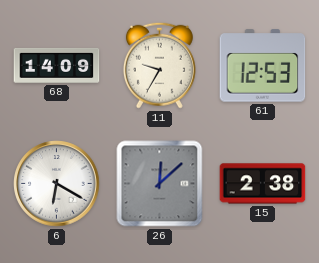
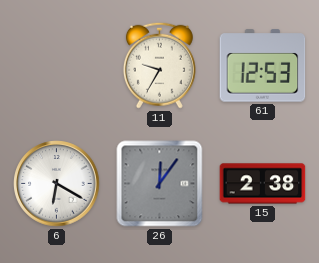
68: 14:09 -> none (57, 65)
26: 12:08 -> 12:06 (160, 184)
